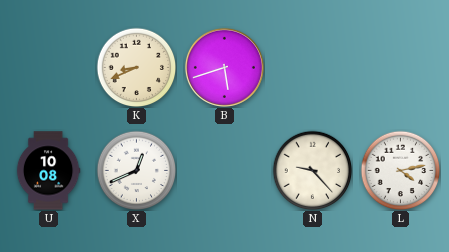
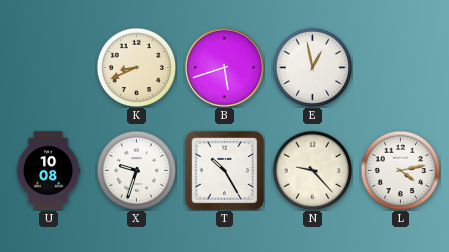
E: none -> 12:58 (312, 67)
X: 12:41 -> 9:33 (136, 170)
T: none -> 10:25 (224, 170)
